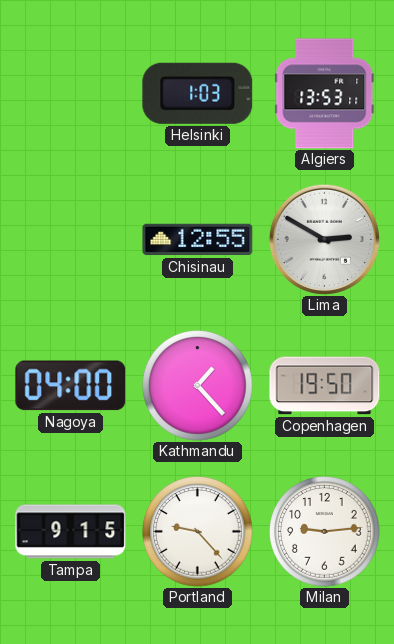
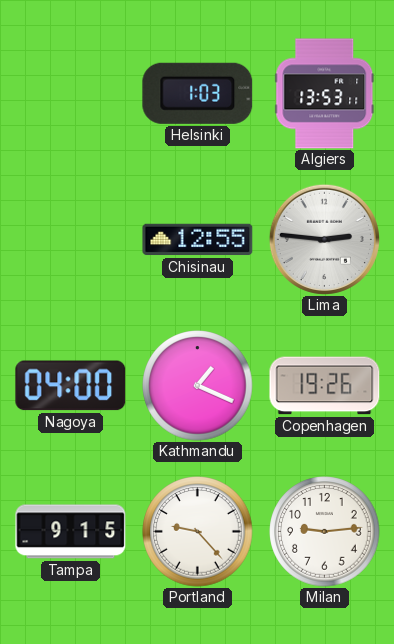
Lima: 2:50 -> 2:46 (324, 239)
Kathmandu: 1:23 -> 1:19 (198, 386)
Copenhagen: 19:50 -> 19:26 (325, 386)
